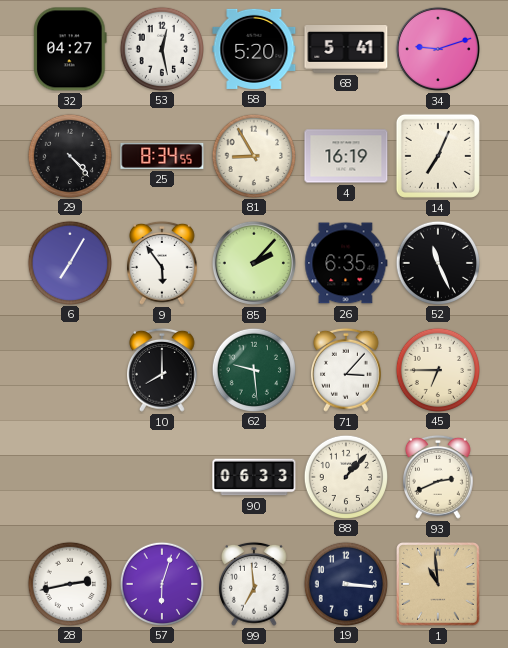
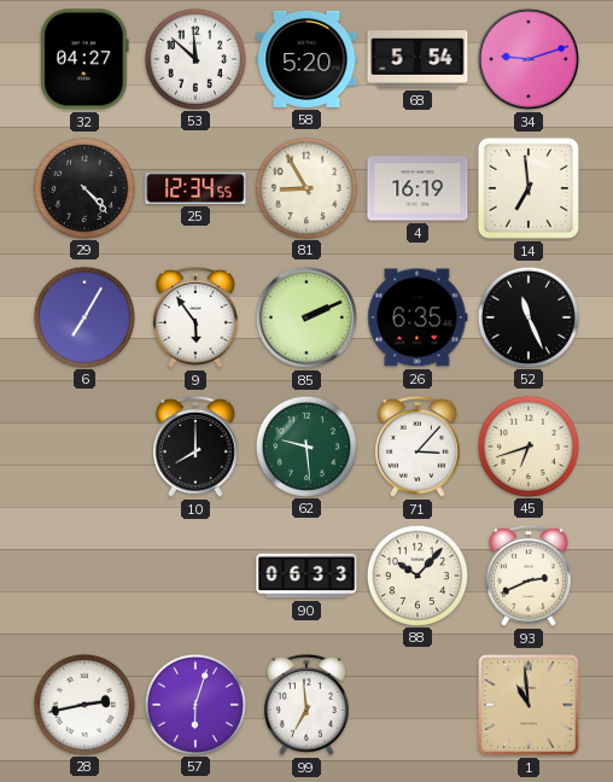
53: 12:28 -> 11:52 (194, 58)
68: 5:41 -> 5:54 (418, 60)
25: 8:34 -> 12:34 (195, 188)
14: 7:04 -> 6:59 (529, 188)
85: 2:07 -> 2:11 (306, 317)
45: 6:45 -> 6:42 (527, 445)
88: 1:07 -> 10:07 (416, 574)
19: 3:16 -> none (345, 583)
